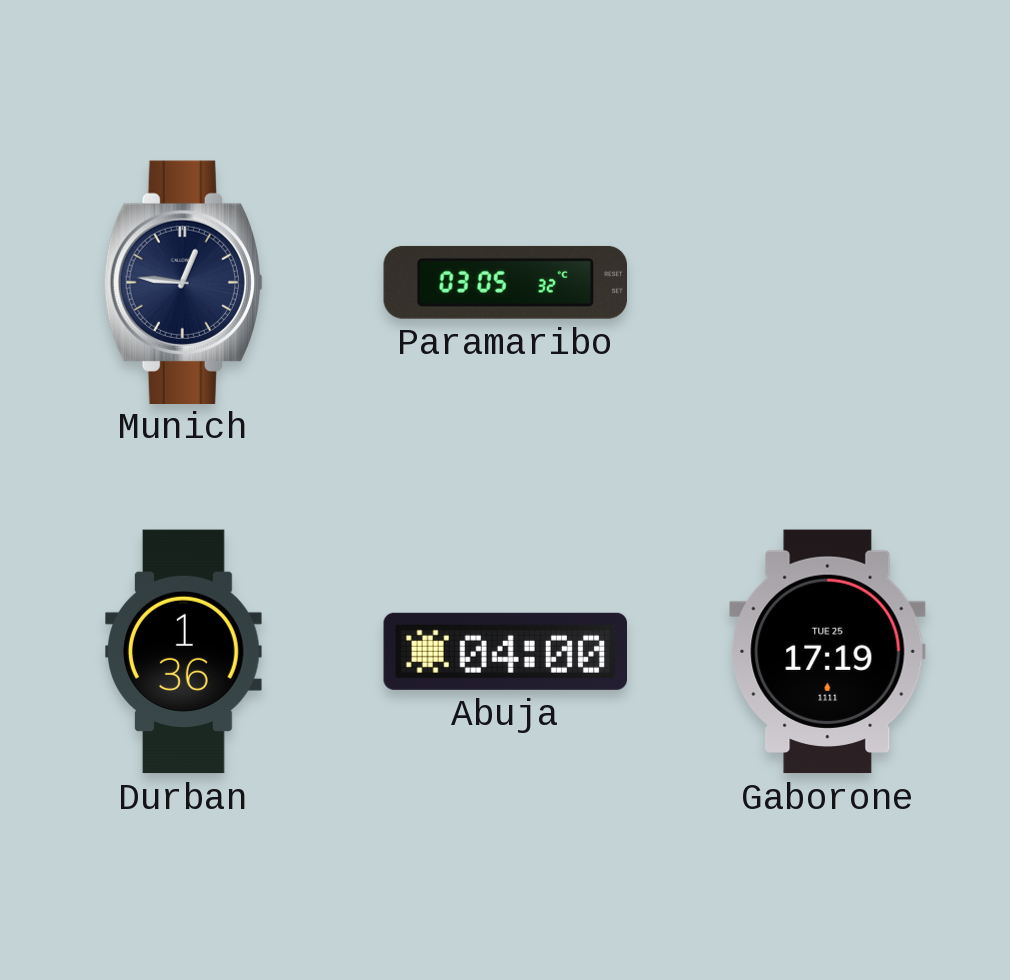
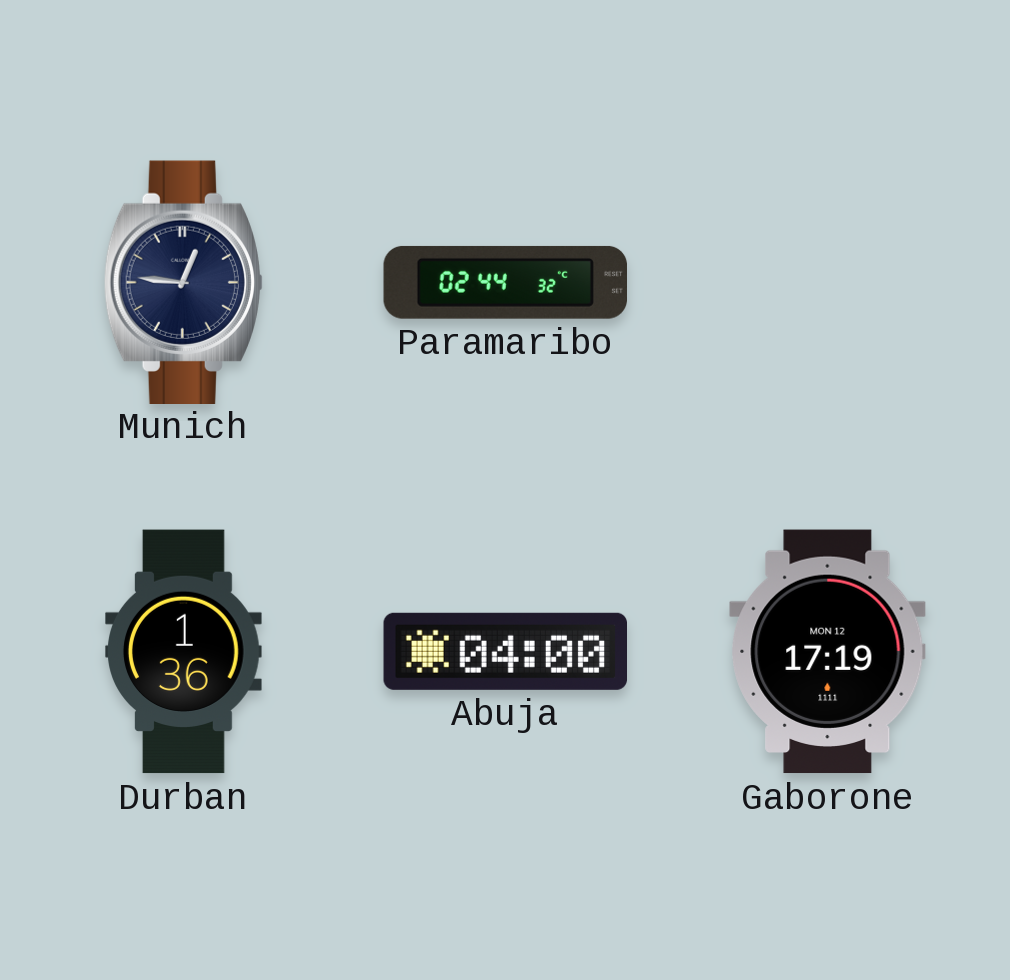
Paramaribo: 03:05 -> 02:44 (505, 282)
Gaborone date: TUE 25 -> MON 12 (828, 652)
